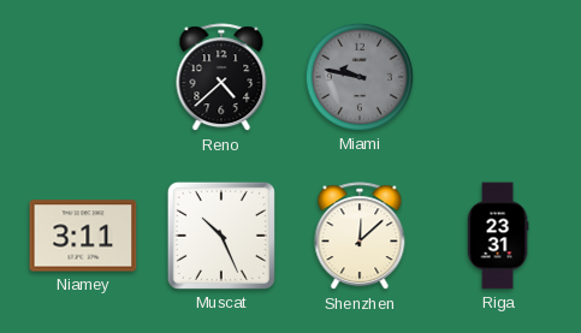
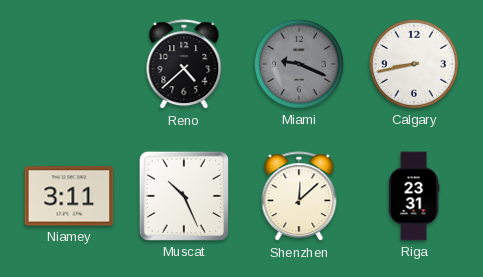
Miami: 9:47 -> 9:19 (299, 64)
Calgary: none -> 8:43 (414, 64)
